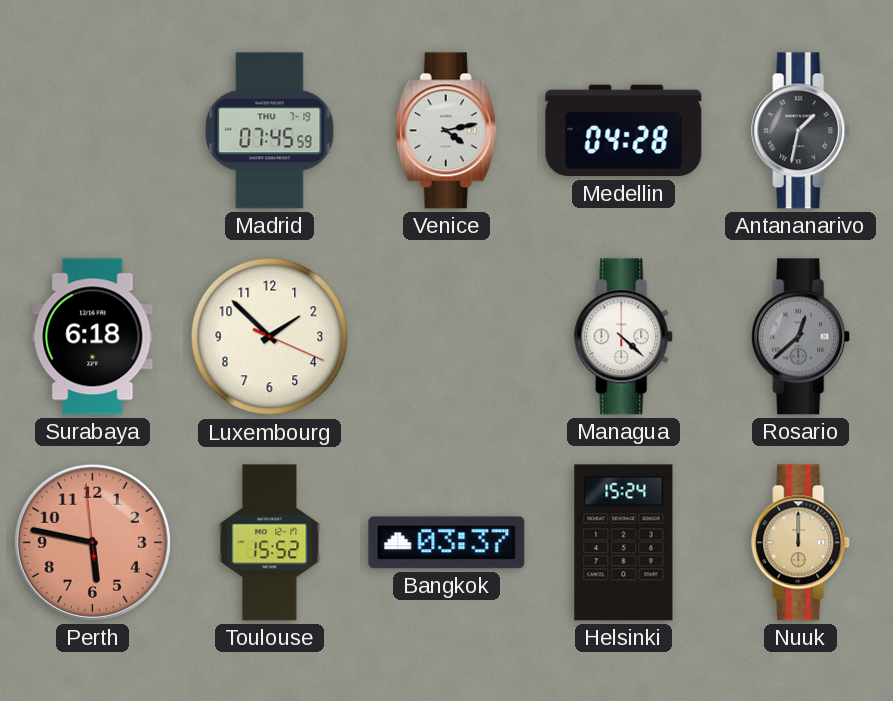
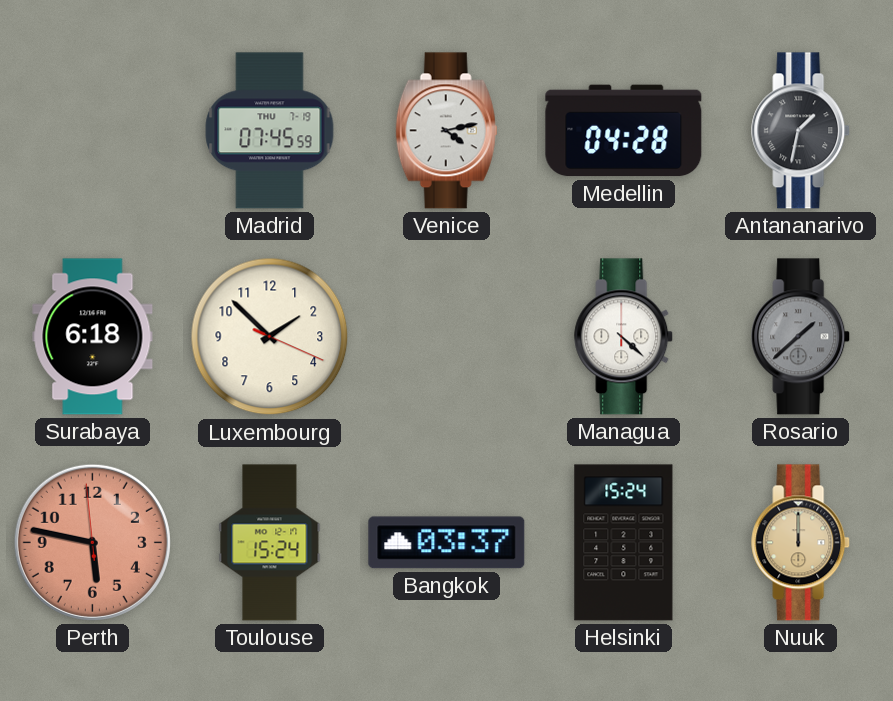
Rosario: 12:38 -> 1:38 (801, 337)
Toulouse: 15:52 -> 15:24 (270, 543)
